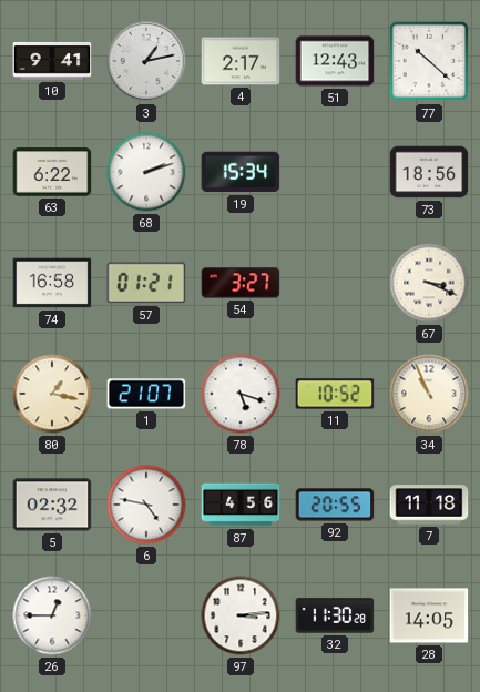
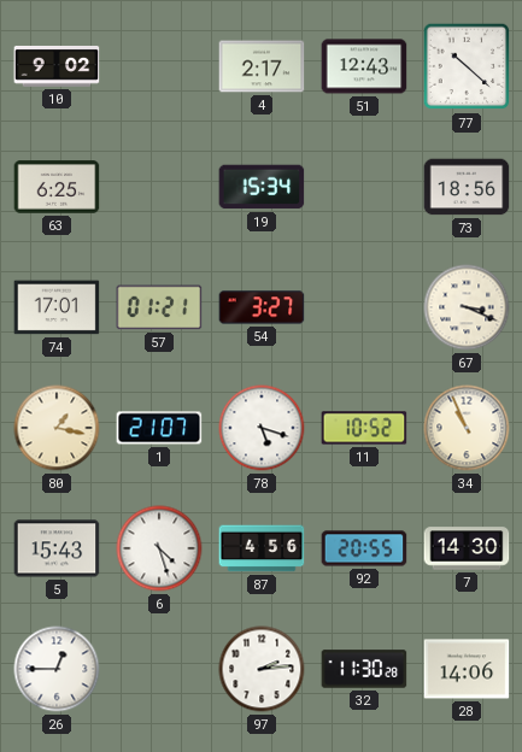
10: 9:41 -> 9:02 (57, 66)
3: 1:13 -> none (146, 61)
63: 6:22 -> 6:25 (57, 187)
68: 2:12 -> none (146, 172)
74: 16:58 -> 17:01 (57, 307)
5: 02:32 -> 15:43 (57, 548)
6: 4:47 -> 4:27 (159, 548)
7: 11:18 -> 14:30 (467, 548)
97: 3:14 -> 2:14 (262, 669)
28: 14:05 -> 14:06 (467, 669)
